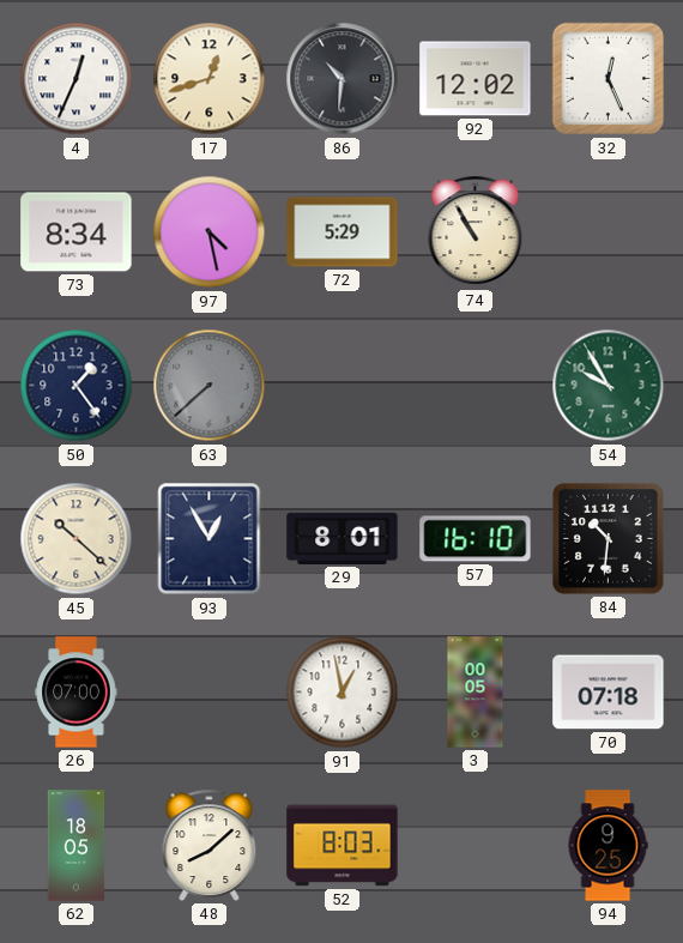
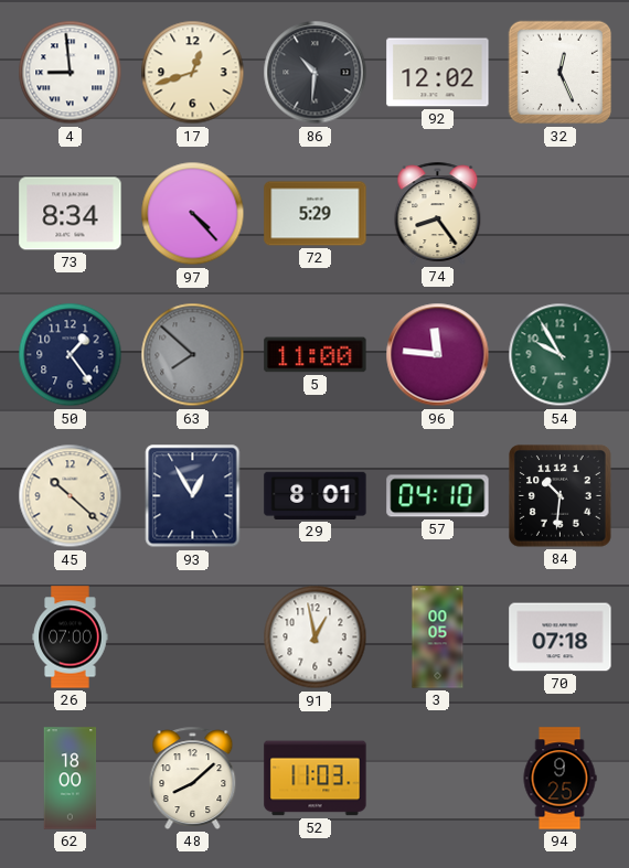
4: 12:34 -> 8:59 (71, 73)
97: 4:28 -> 4:23 (193, 214)
74: 10:55 -> 8:24 (438, 213)
63: 7:38 -> 7:52 (193, 355)
5: none -> 11:00 (316, 355)
96: none -> 11:46 (438, 355)
57: 16:10 -> 04:10 (438, 496)
62: 18:05 -> 18:00 (71, 779)
52: 8:03 -> 11:03 (316, 779)
